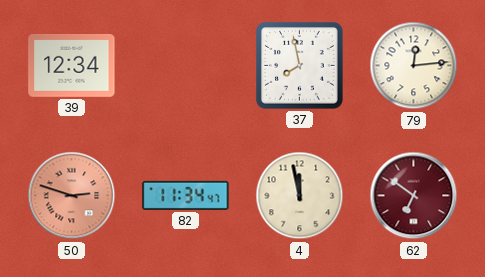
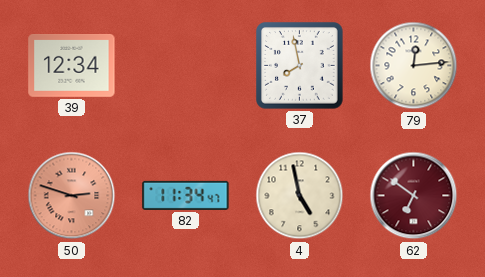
4: 11:58 -> 4:58 (300, 196)
